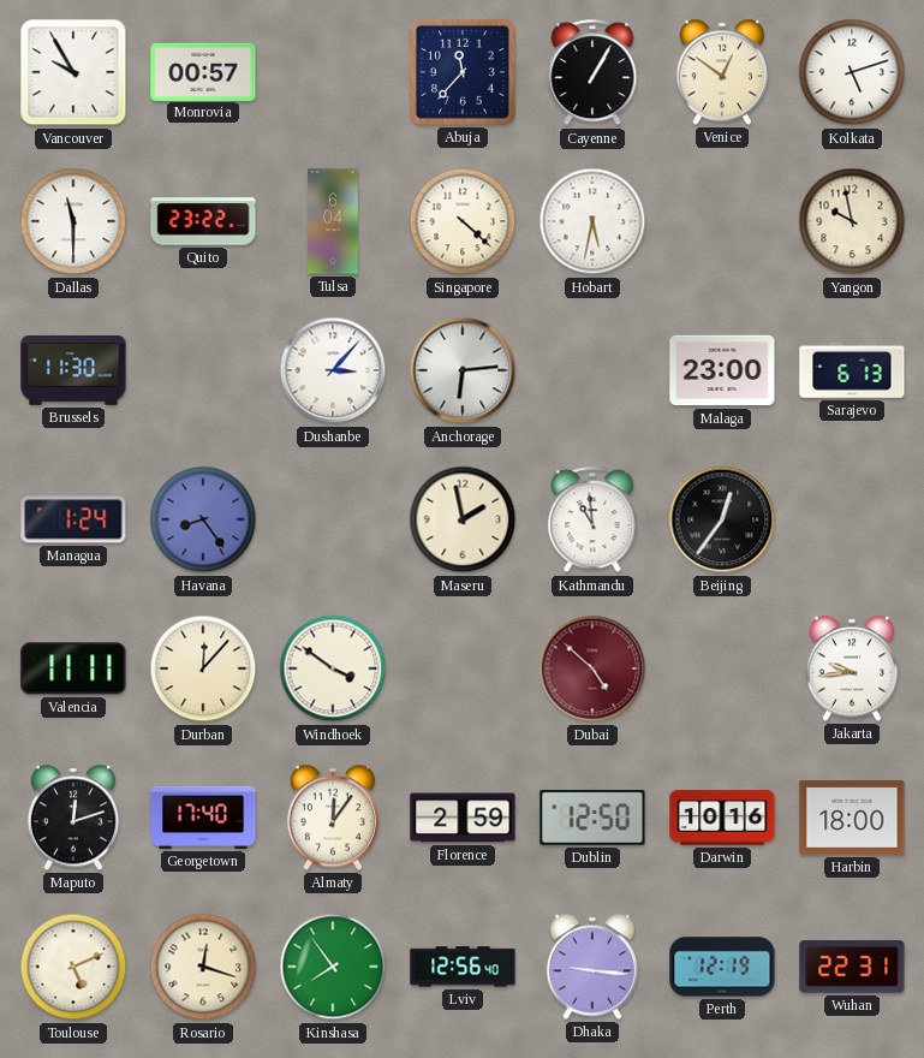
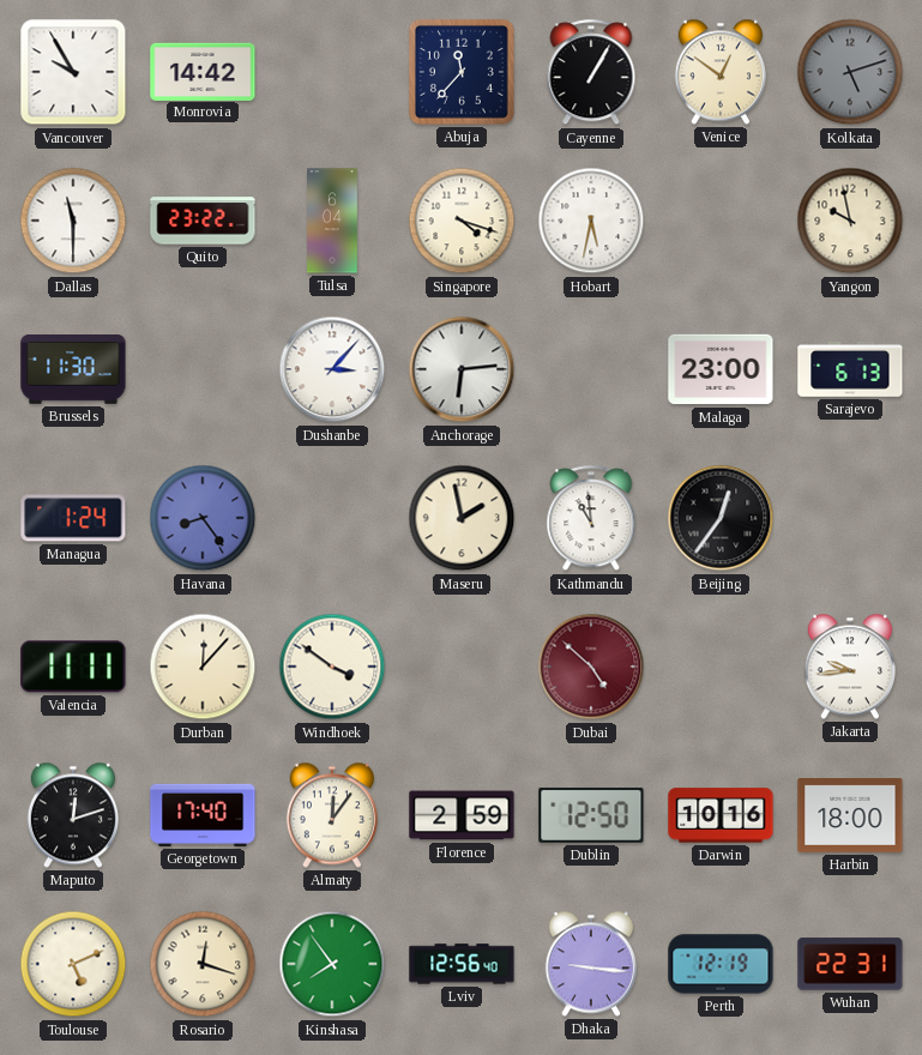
Monrovia: 00:57 -> 14:42 (203, 71)
Kolkata dial: white -> grey (850, 72)
Singapore: 4:22 -> 4:18 (462, 221)
